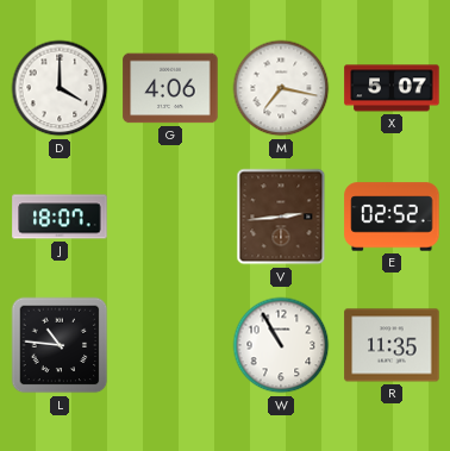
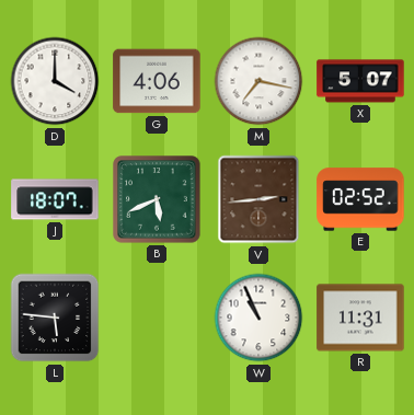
B: none -> 5:41 (157, 199)
L: 10:46 -> 5:46 (55, 318)
W: 10:55 -> 10:56 (258, 318)
R: 11:35 -> 11:31 (360, 318)
